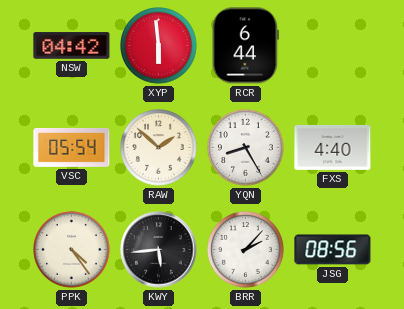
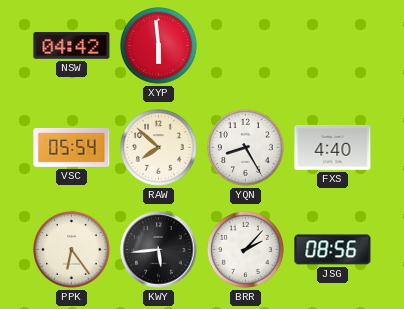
RCR: 6:44 -> none (246, 46)
RAW: 1:52 -> 7:52 (159, 148)
PPK: 4:24 -> 6:24 (72, 250)
